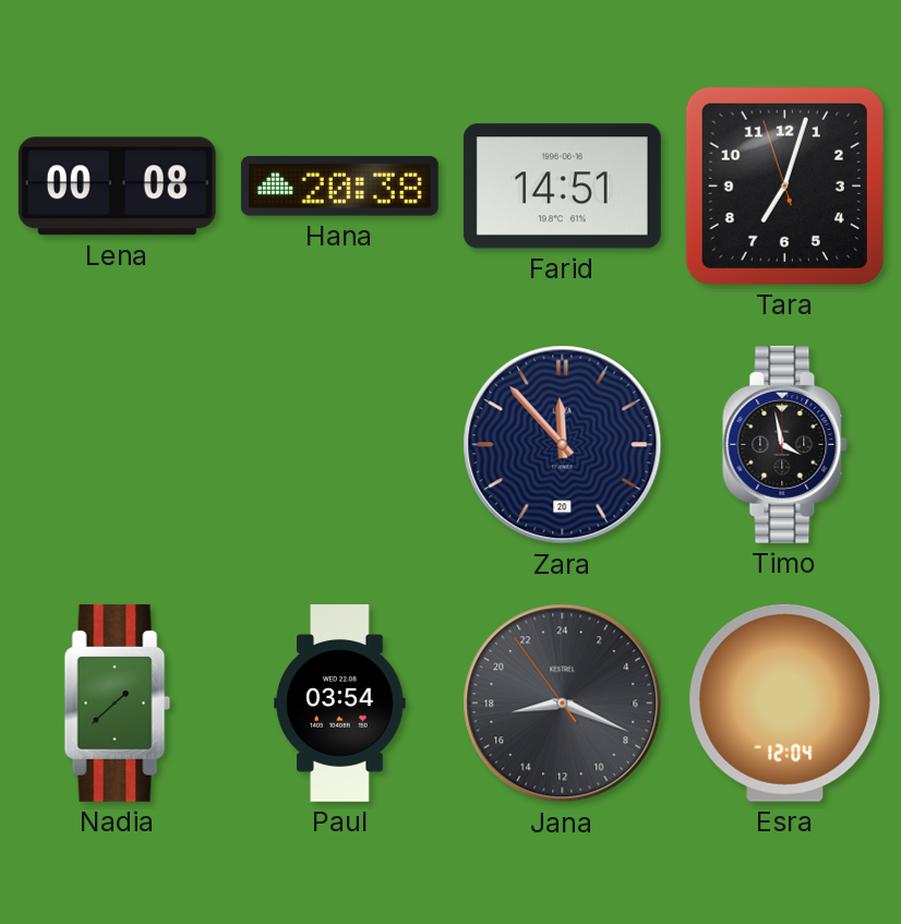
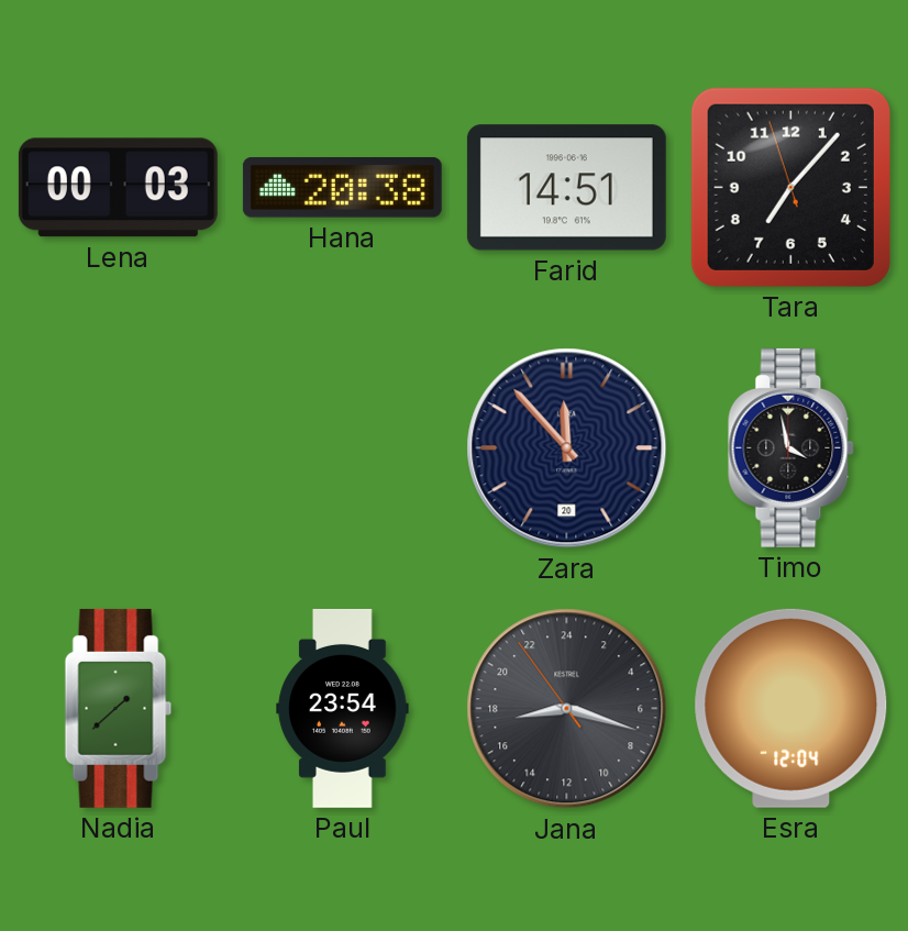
Lena: 00:08 -> 00:03 (118, 188)
Tara: 7:02 -> 7:06 (790, 187)
Paul: 03:54 -> 23:54 (343, 708)
Jana: 17:18 -> 17:17 (567, 709)
